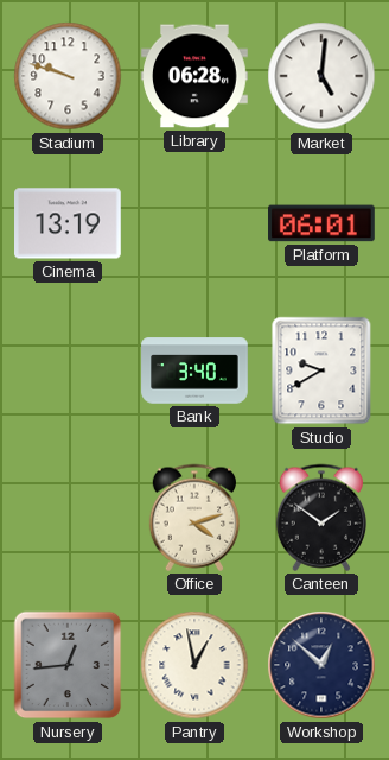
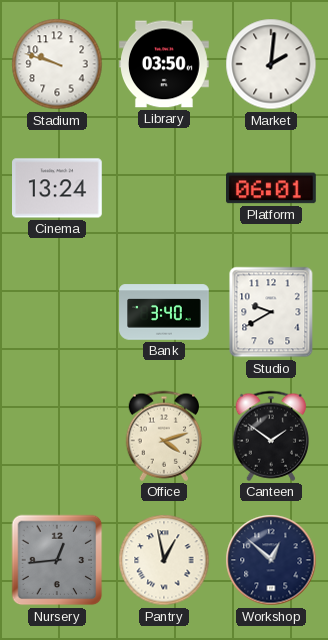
Library: 06:28 -> 03:50 (165, 64)
Market: 5:01 -> 2:01 (271, 64)
Cinema: 13:19 -> 13:24 (58, 188)
